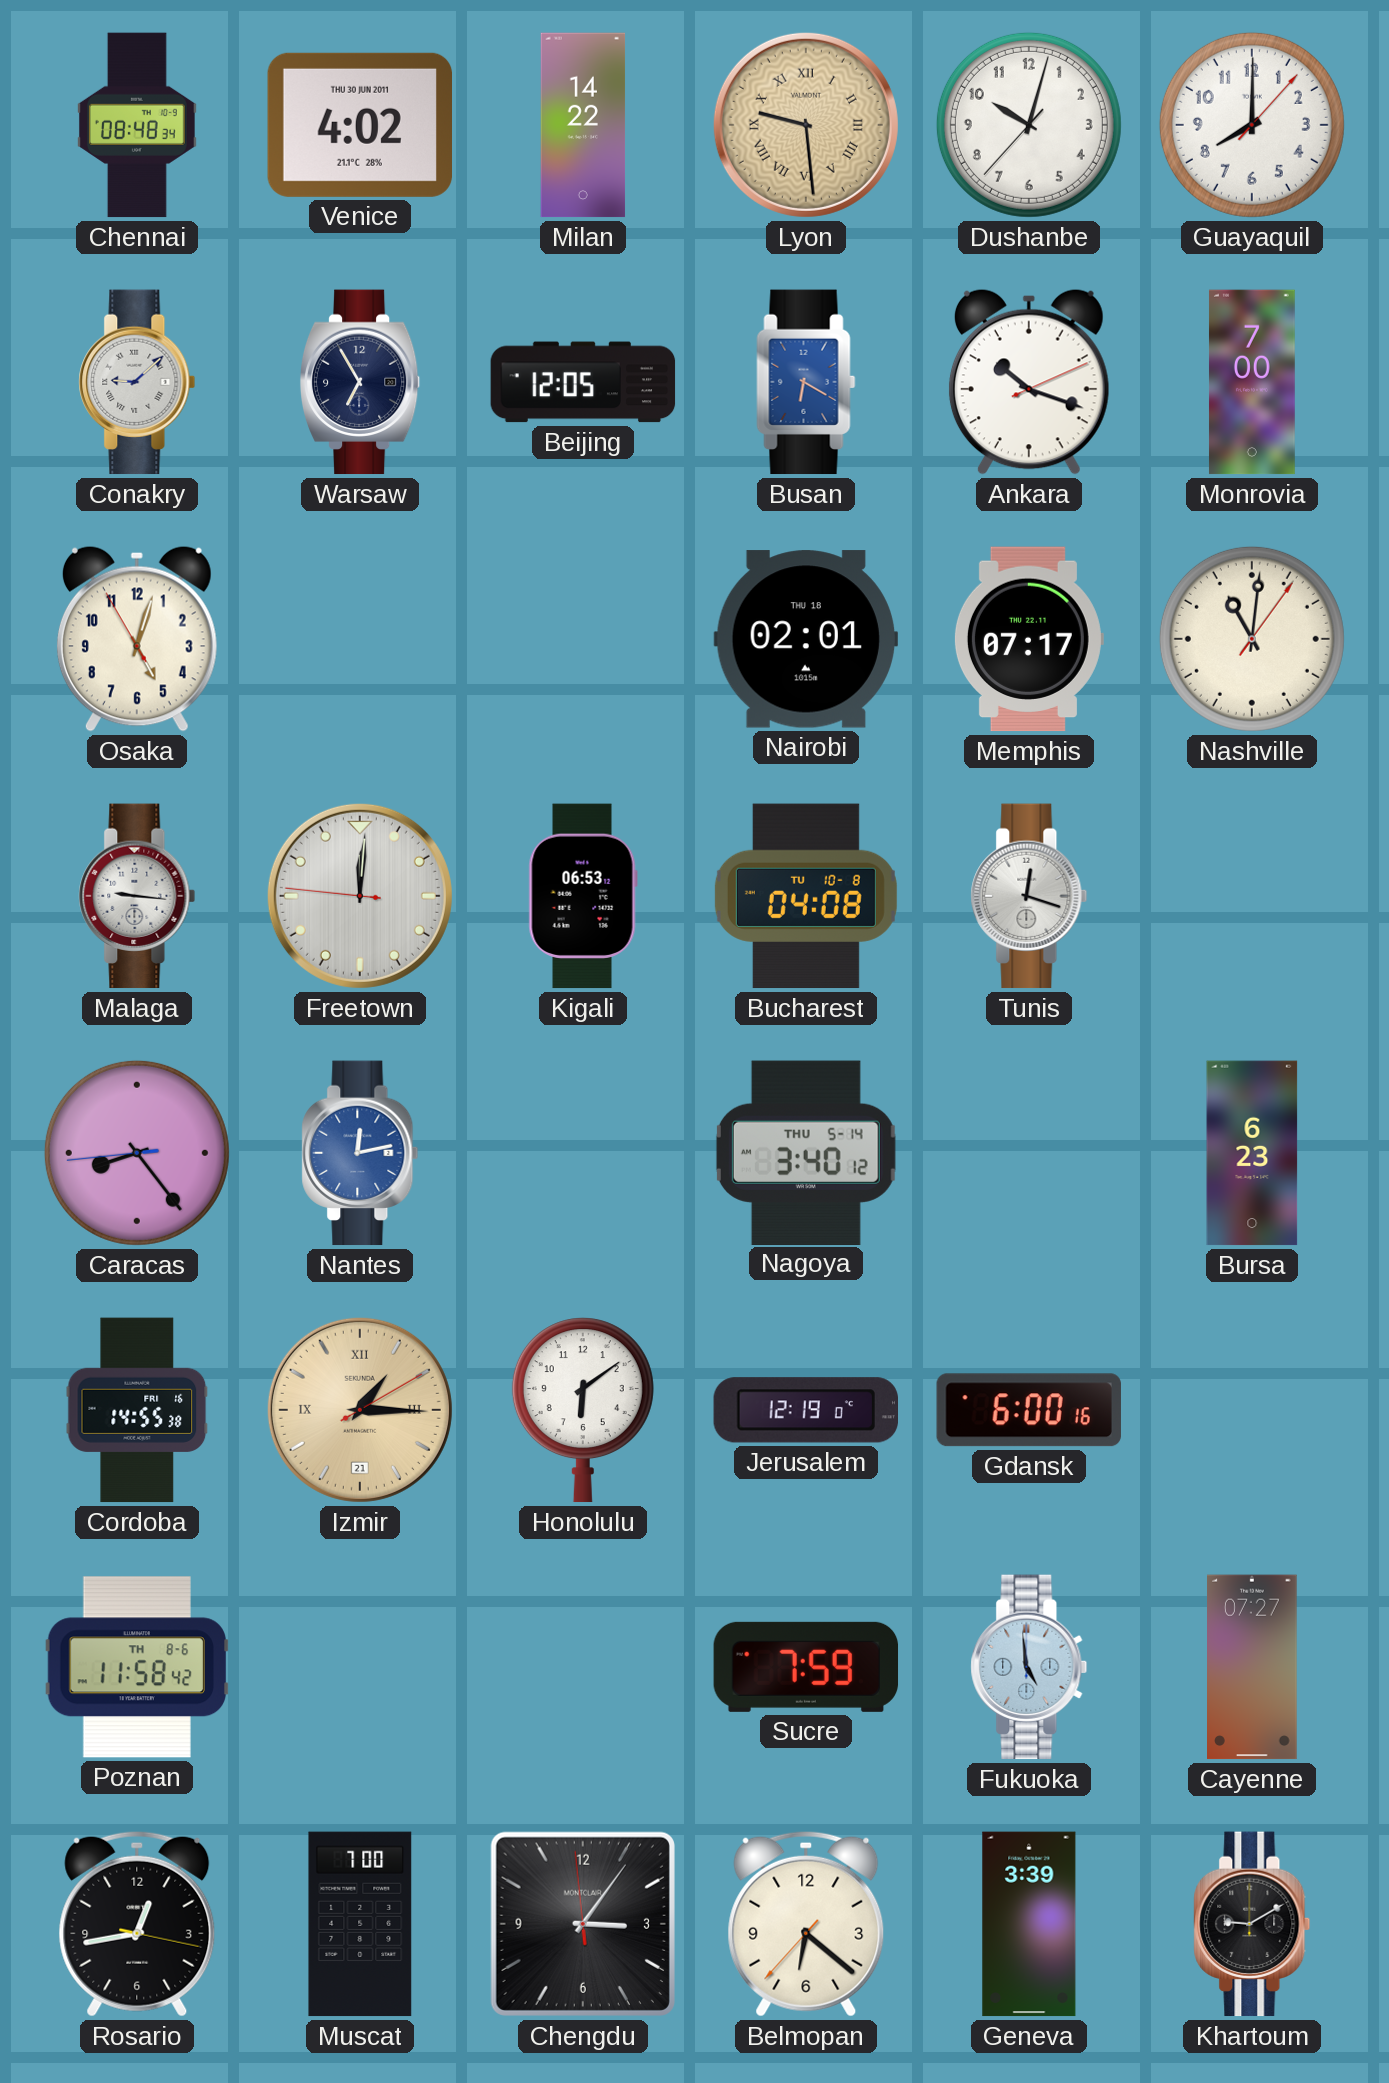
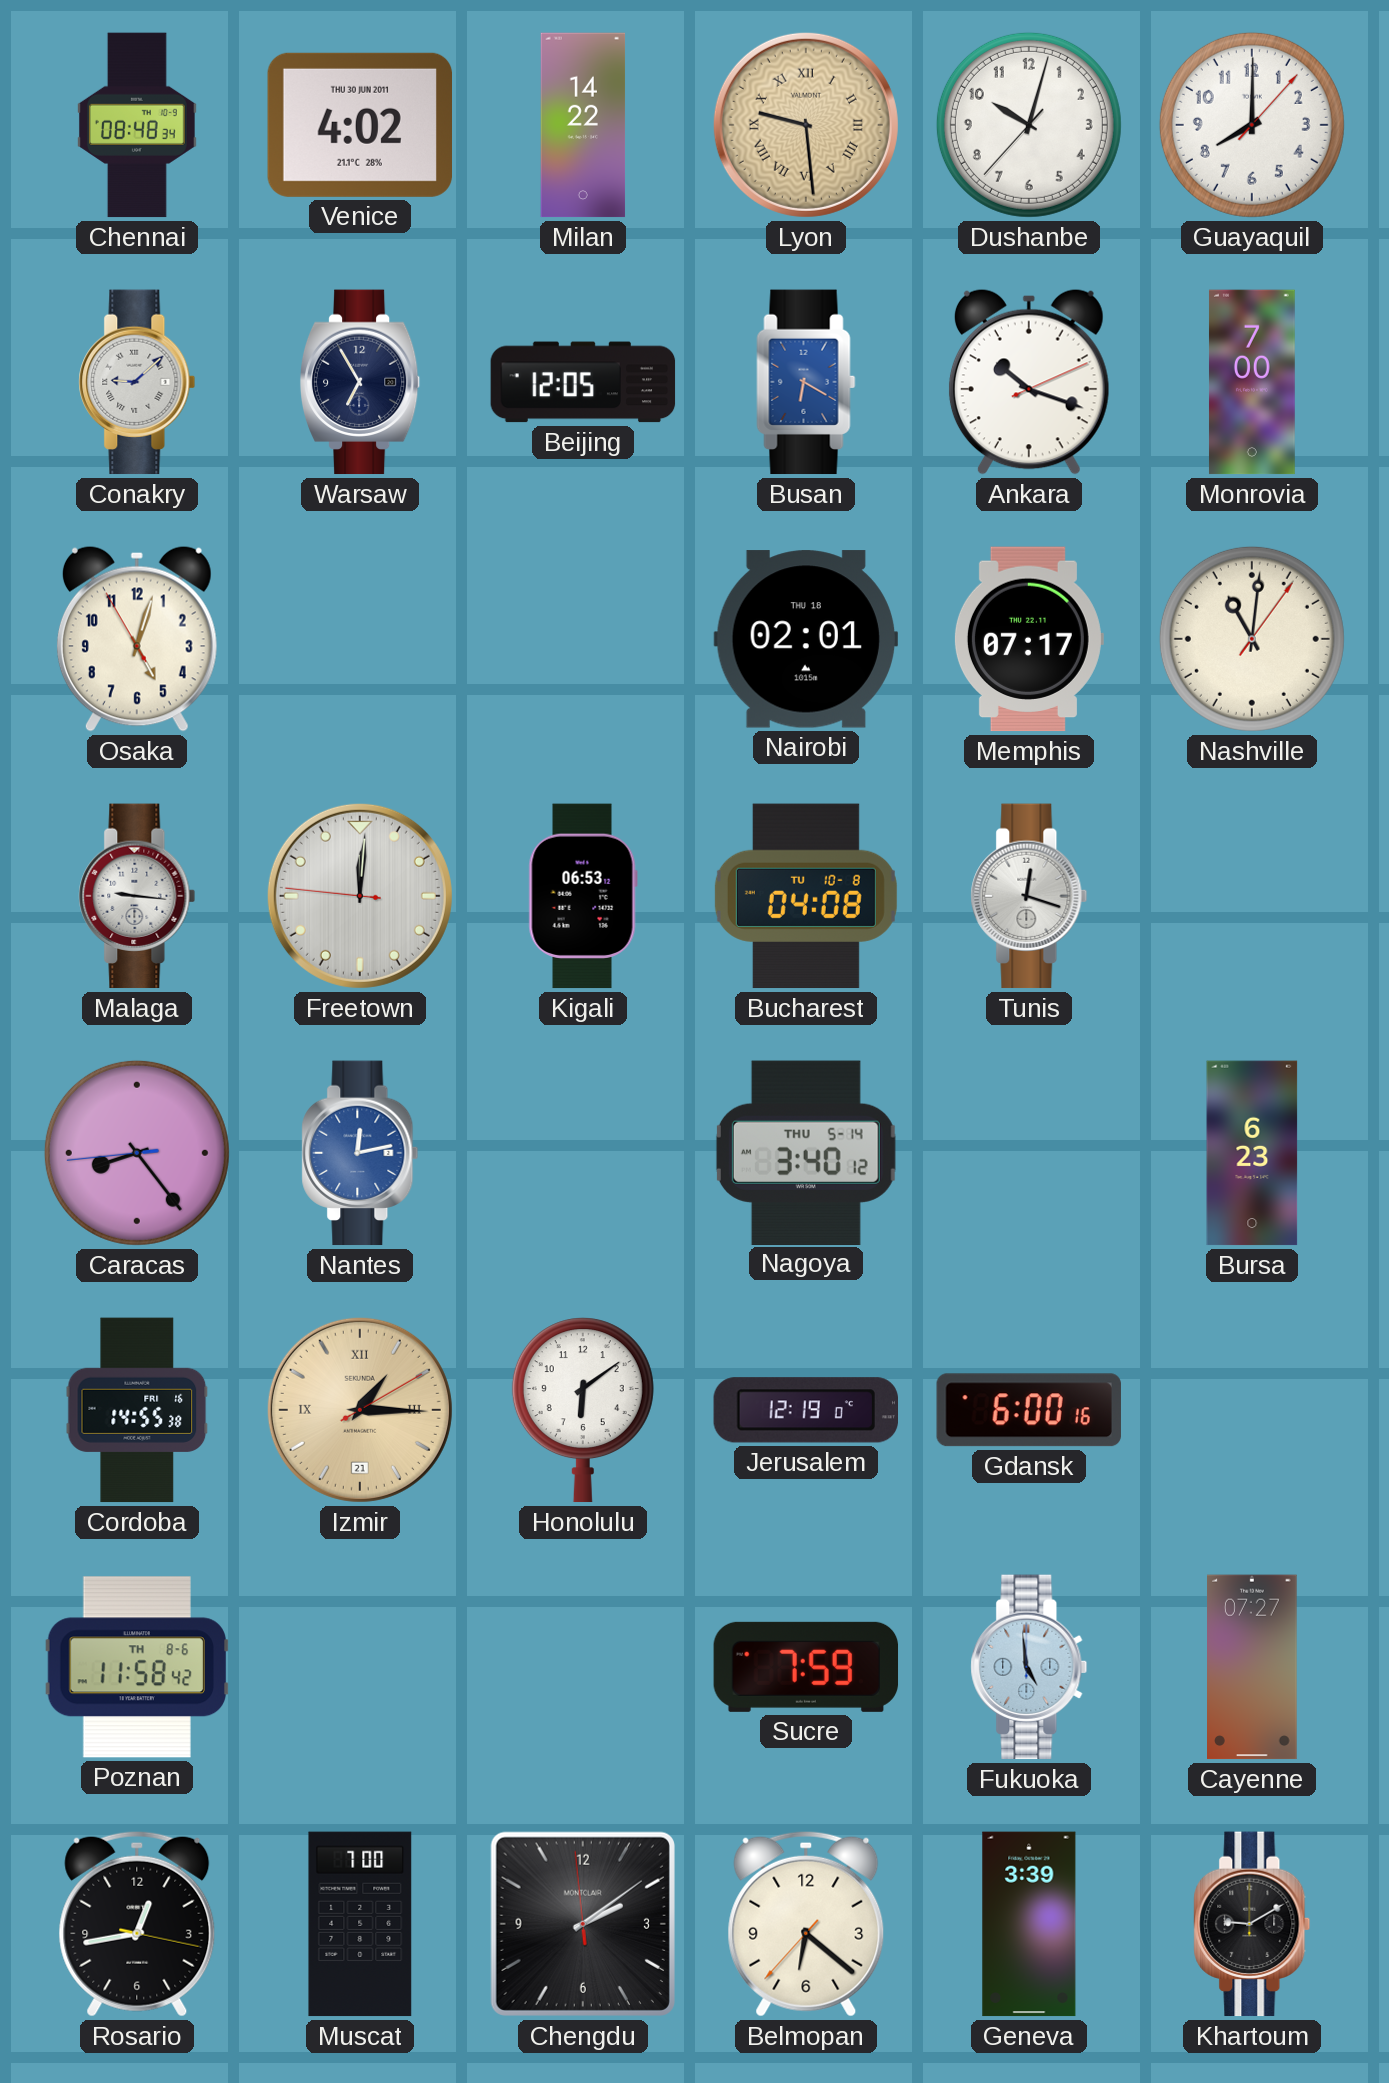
Chengdu: 3:05 -> 2:08 (583, 1924)
